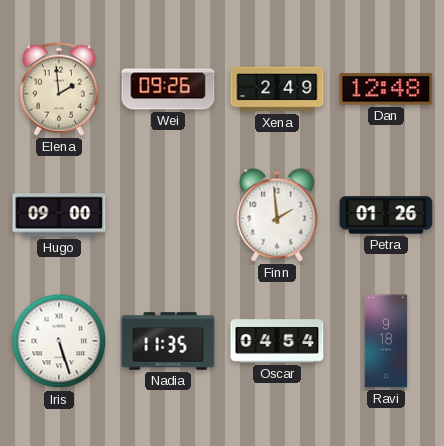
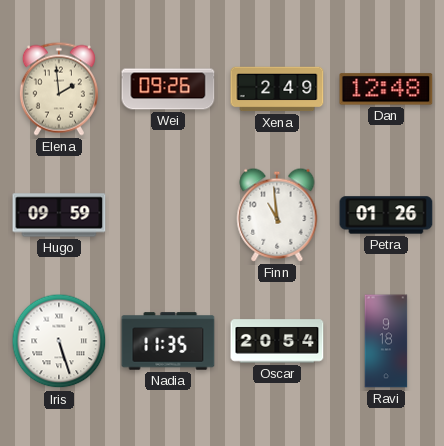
Hugo: 09:00 -> 09:59 (59, 215)
Finn: 1:59 -> 10:59 (277, 215)
Oscar: 04:54 -> 20:54 (277, 341)
